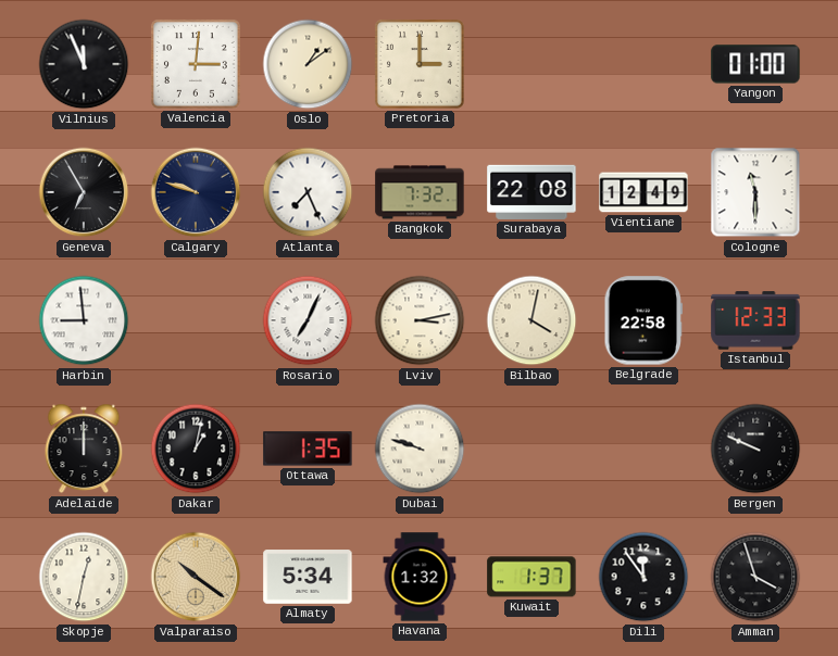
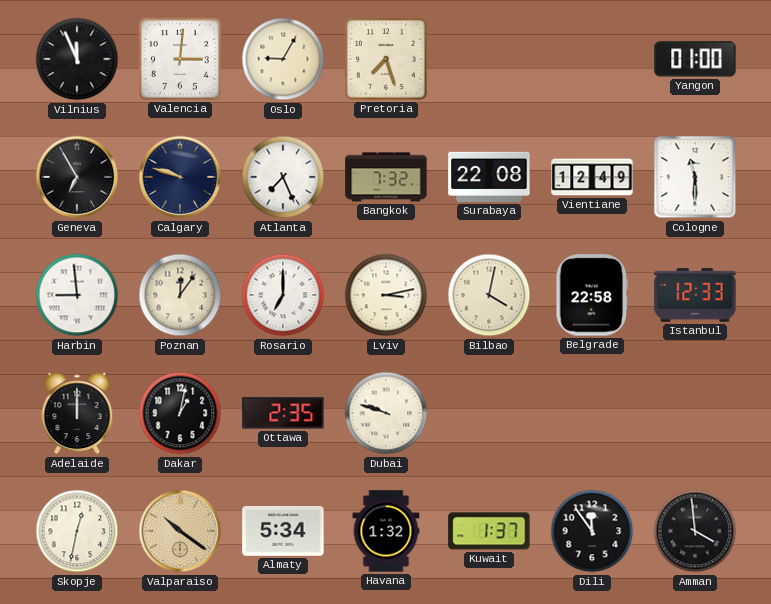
Oslo: 1:09 -> 9:05 (283, 59)
Pretoria: 3:00 -> 7:27 (386, 59)
Poznan: none -> 12:06 (180, 295)
Rosario: 7:04 -> 7:00 (283, 295)
Ottawa: 1:35 -> 2:35 (283, 413)
Bergen: 9:49 -> none (755, 449)
Amman: 3:57 -> 3:59 (695, 531)
